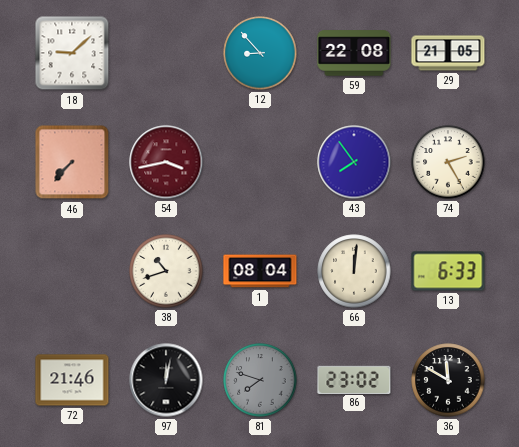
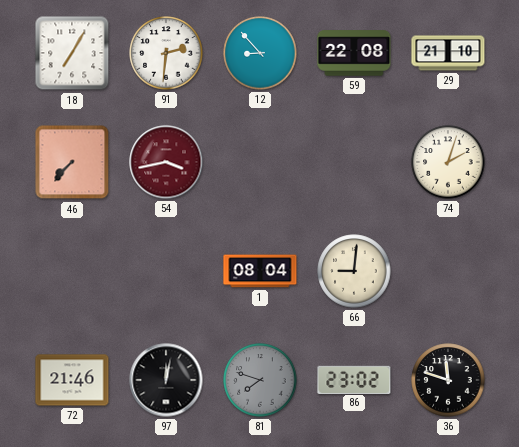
18: 9:08 -> 7:05 (72, 53)
91: none -> 2:31 (166, 53)
29: 21:05 -> 21:10 (448, 53)
43: 7:54 -> none (354, 162)
74: 2:25 -> 2:03 (448, 162)
38: 10:42 -> none (166, 271)
66: 12:01 -> 9:01 (354, 271)
13: 6:33 -> none (448, 271)
36: 11:50 -> 11:48 (448, 380)
